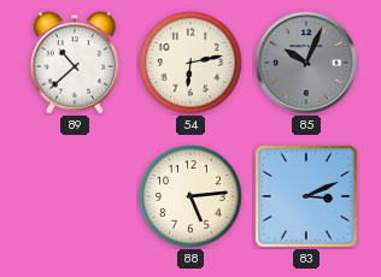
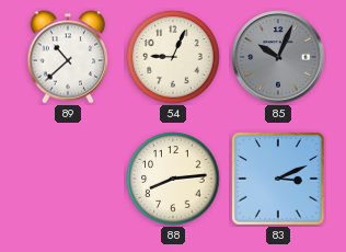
54: 6:13 -> 9:04 (173, 57)
88: 5:14 -> 8:14 (173, 179)
